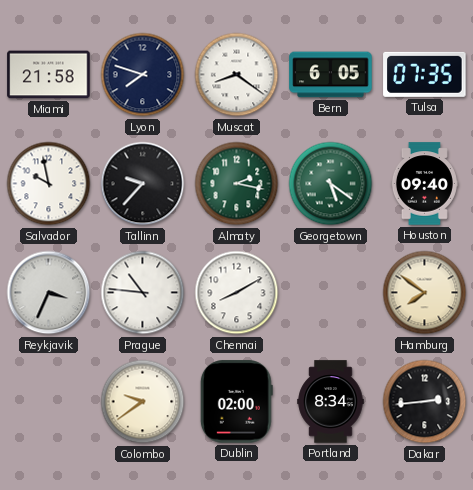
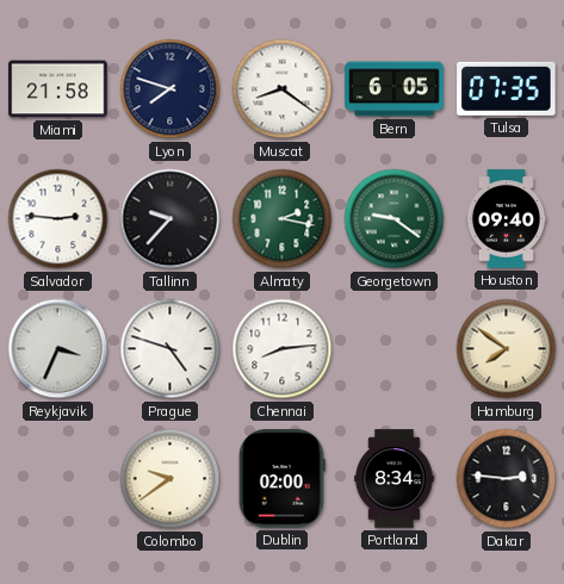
Salvador: 9:58 -> 2:46 (58, 219)
Georgetown: 5:21 -> 9:21 (395, 219)
Prague: 10:46 -> 4:48 (171, 349)
Chennai: 8:10 -> 8:14 (283, 349)
Dakar: 2:44 -> 2:46 (507, 479)
